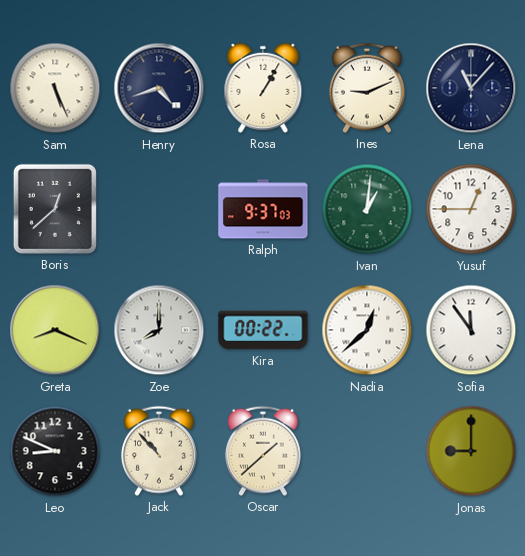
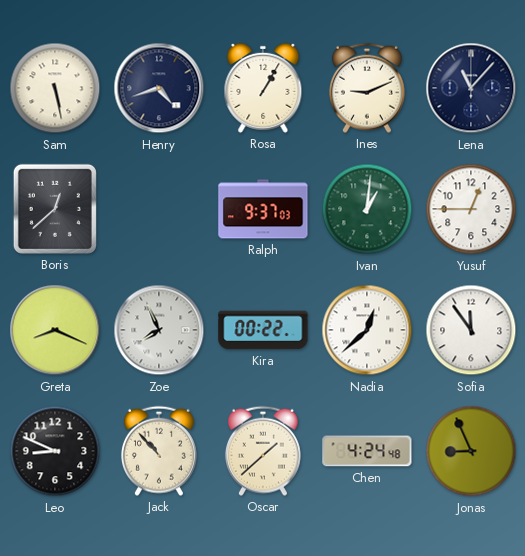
Sam: 5:26 -> 5:28 (55, 88)
Zoe: 8:00 -> 7:56 (159, 330)
Chen: none -> 4:24 (367, 451)
Jonas: 9:00 -> 8:56 (471, 451)
